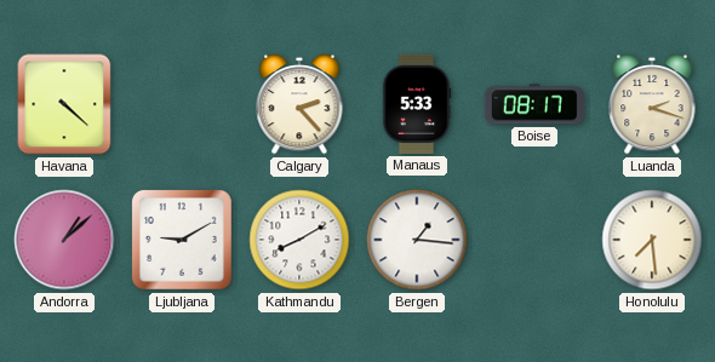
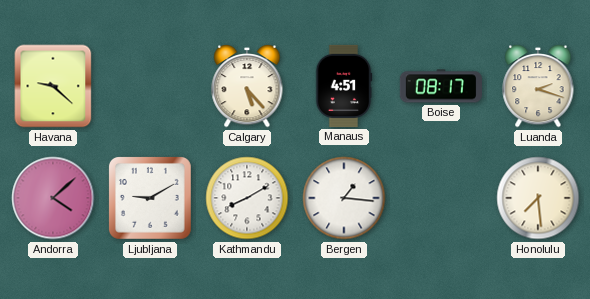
Havana: 4:22 -> 9:22 (53, 86)
Calgary: 2:23 -> 5:23 (247, 86)
Manaus: 5:33 -> 4:51 (344, 86)
Andorra: 1:08 -> 4:08 (53, 198)
